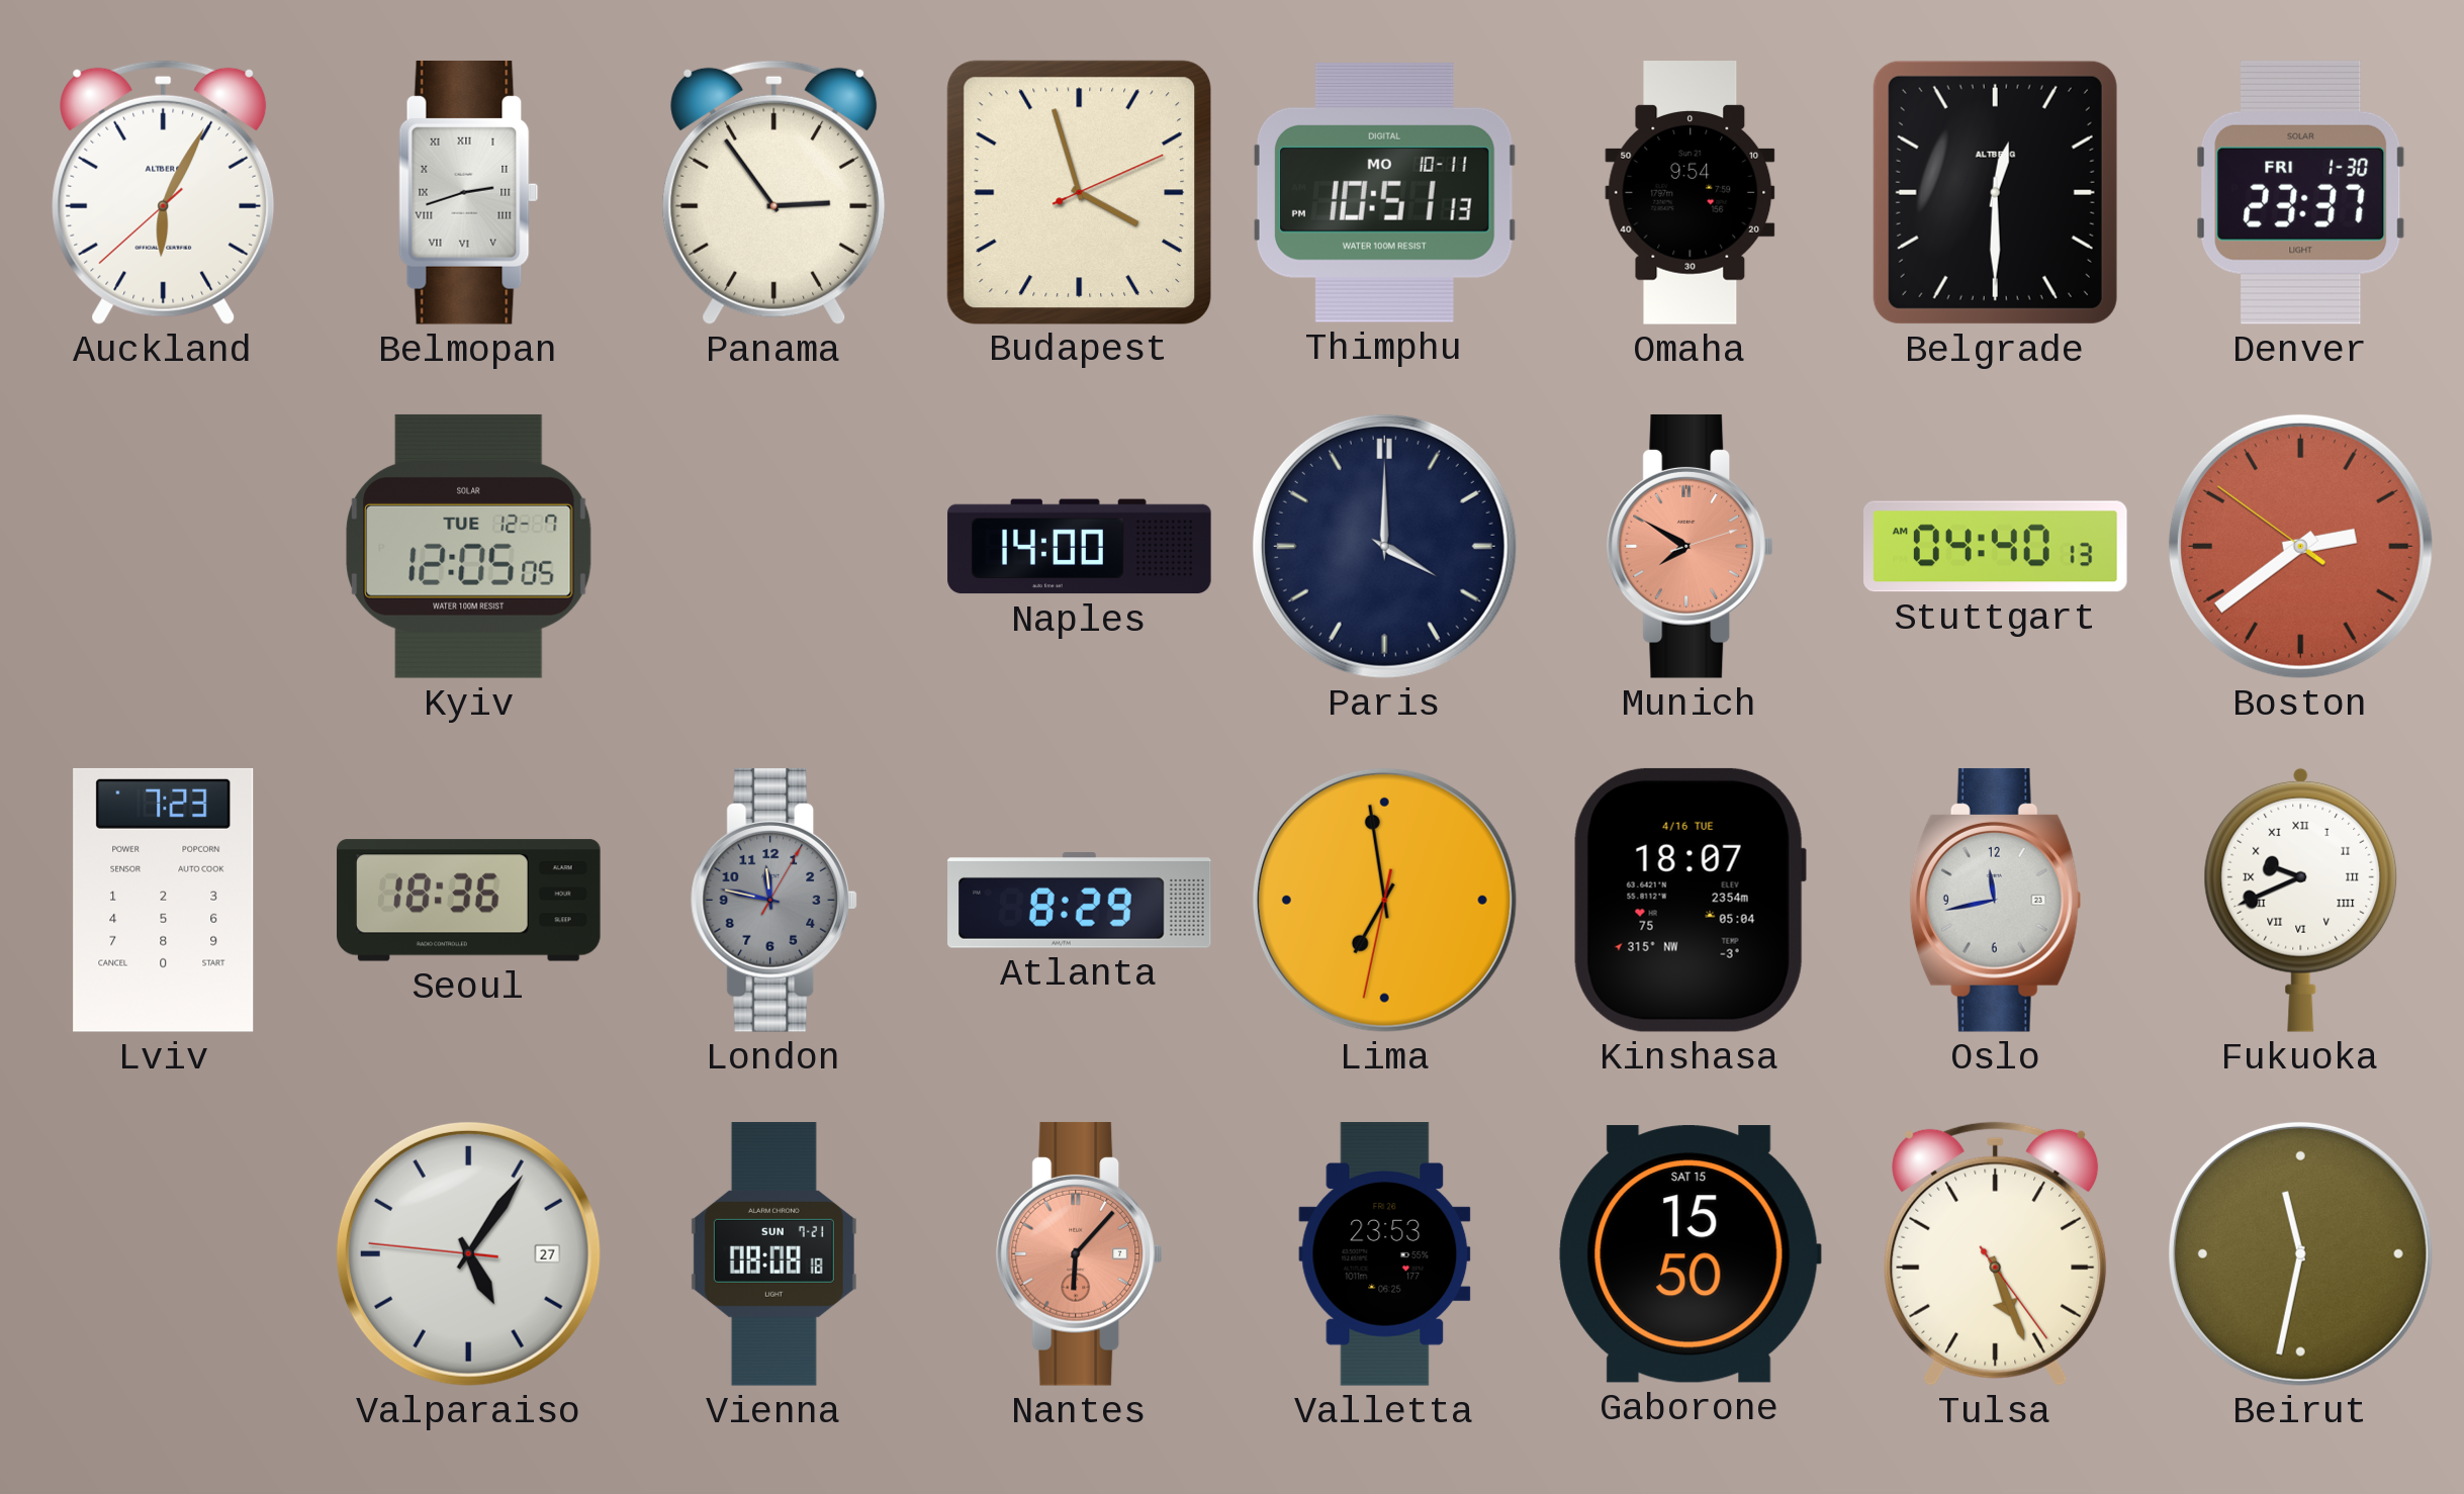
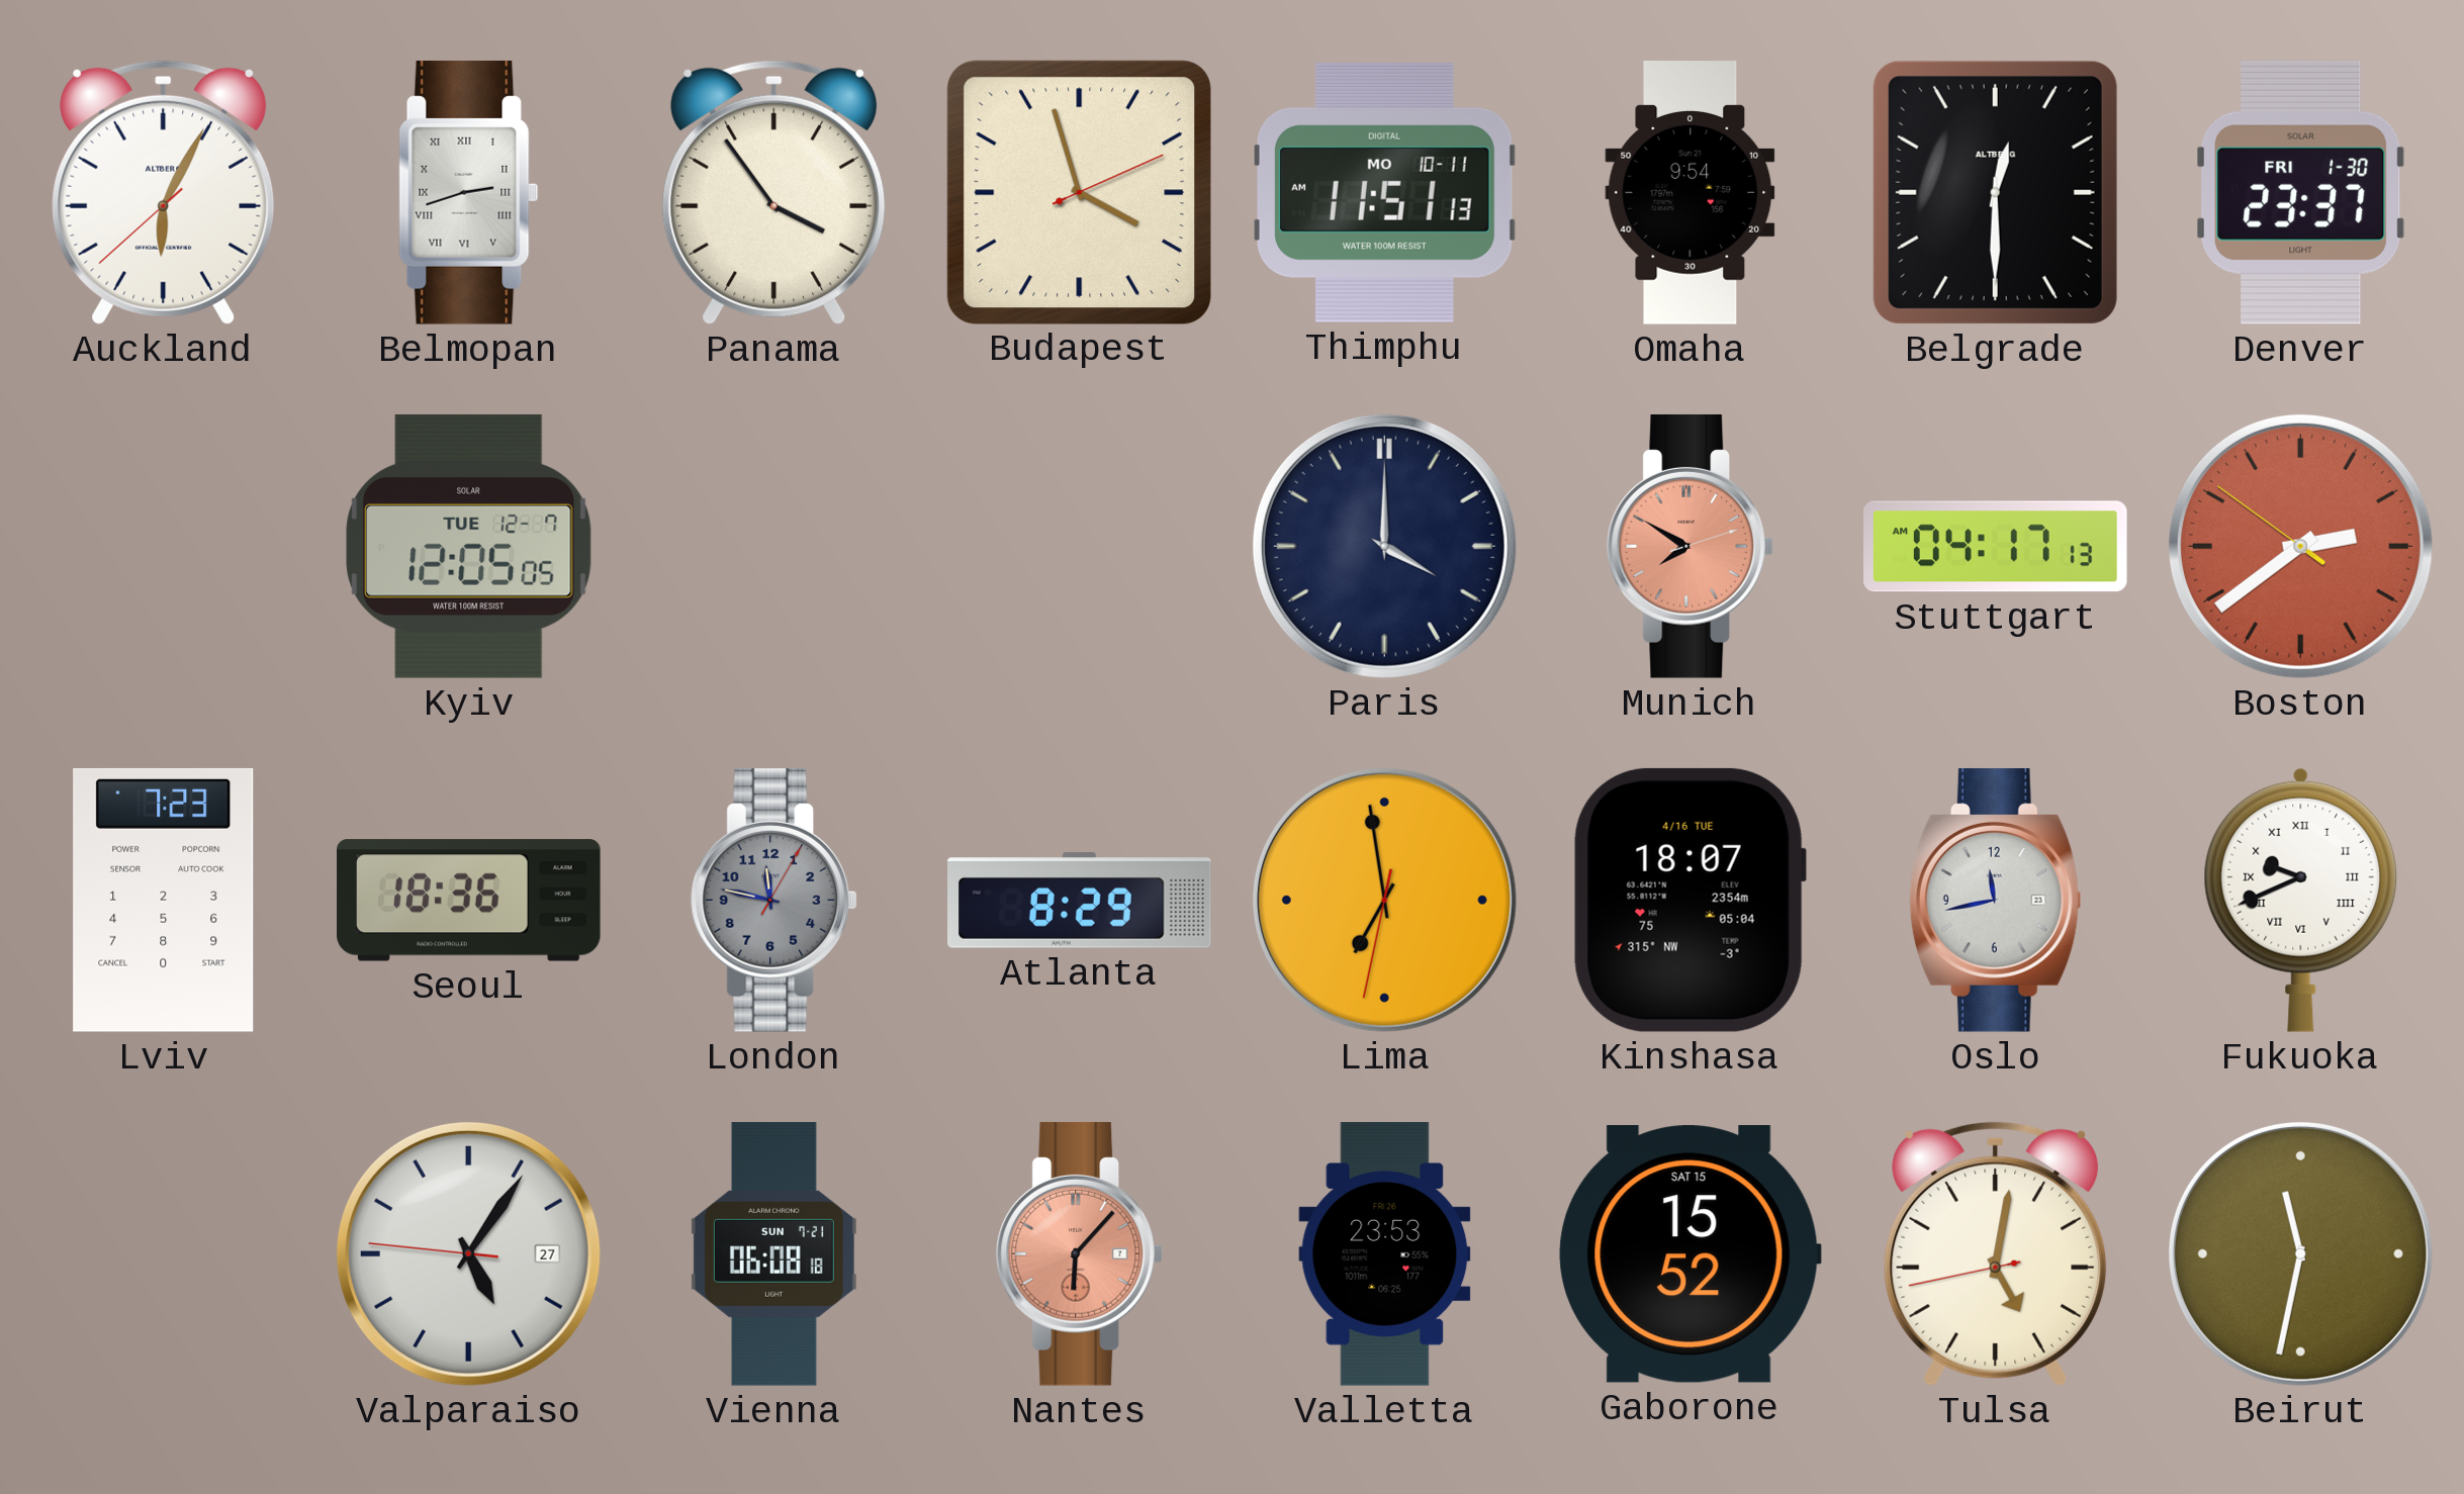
Panama: 2:54 -> 3:54 (774, 192)
Thimphu: 10:51 -> 11:51 (1384, 192)
Naples: 14:00 -> none (1080, 547)
Stuttgart: 04:40 -> 04:17 (1996, 547)
Vienna: 08:08 -> 06:08 (773, 1254)
Gaborone: 15:50 -> 15:52 (1690, 1254)
Tulsa: 5:26 -> 5:01 (1996, 1253)
